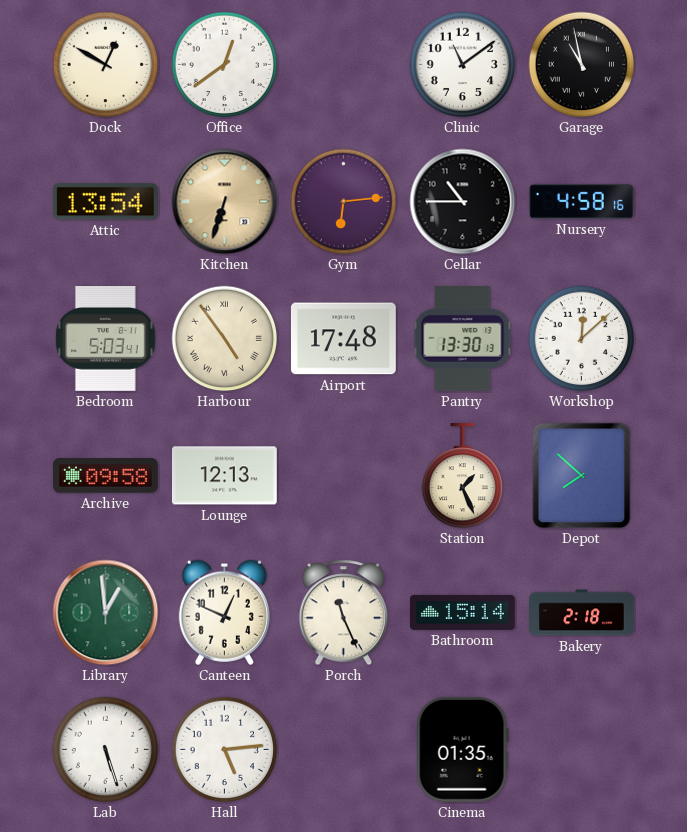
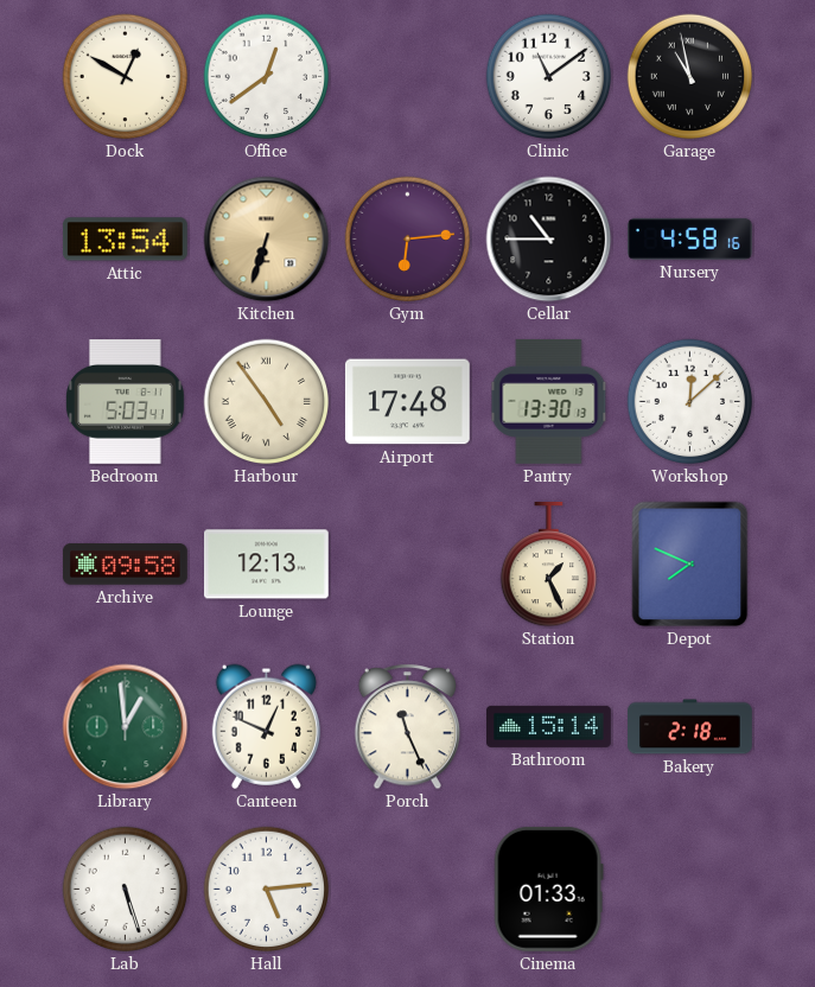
Depot: 7:52 -> 7:49 (690, 565)
Cinema: 01:35 -> 01:33 (548, 889)
